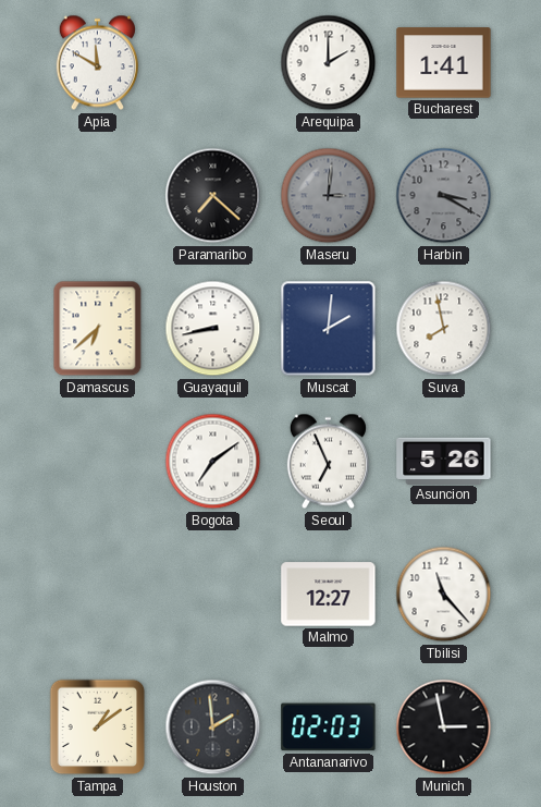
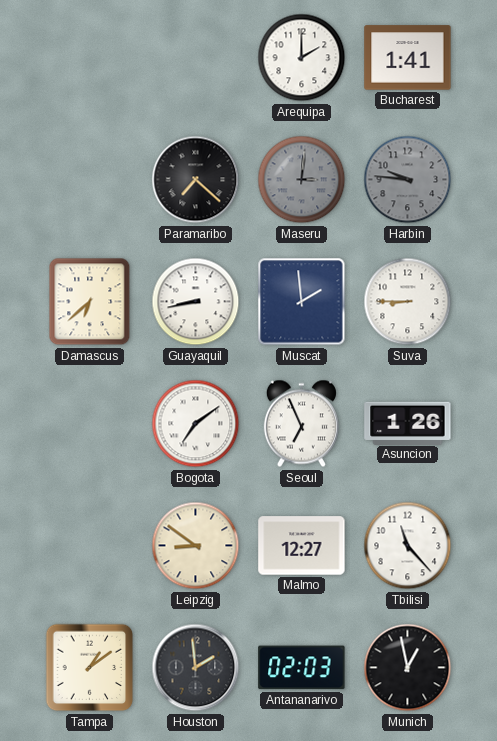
Apia: 11:50 -> none (97, 63)
Harbin: 3:20 -> 9:46 (408, 180)
Muscat: 2:01 -> 1:59 (302, 302)
Suva: 7:58 -> 8:45 (408, 302)
Asuncion: 5:26 -> 1:26 (408, 423)
Leipzig: none -> 8:51 (196, 546)
Munich: 2:58 -> 12:58 (408, 668)
